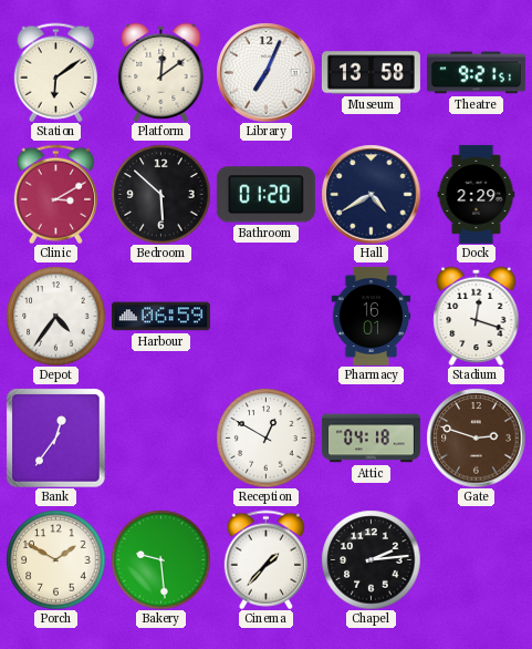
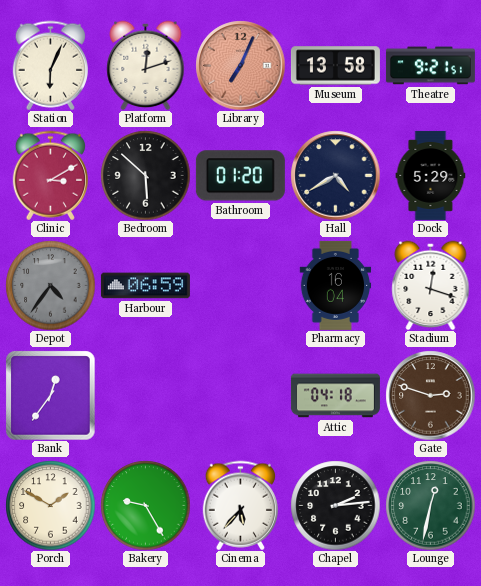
Station: 6:09 -> 6:04 (50, 65)
Platform: 12:09 -> 12:12 (146, 65)
Library dial: white -> salmon (240, 65)
Dock: 2:29 -> 5:29 (431, 175)
Depot dial: white -> grey (50, 285)
Pharmacy: 16:01 -> 16:04 (336, 285)
Reception: 12:50 -> none (265, 437)
Bakery: 9:29 -> 9:25 (145, 505)
Cinema: 1:37 -> 5:37 (240, 505)
Lounge: none -> 12:32 (430, 505)
